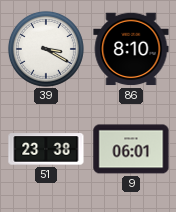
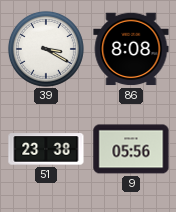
86: 8:10 -> 8:08 (131, 49)
9: 06:01 -> 05:56 (131, 149)
